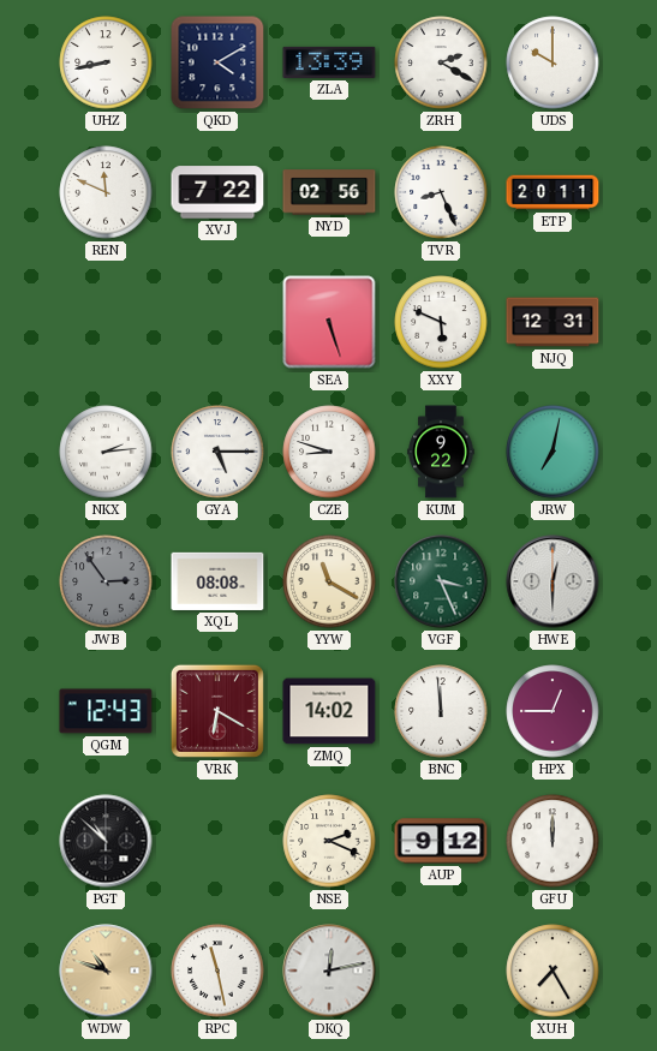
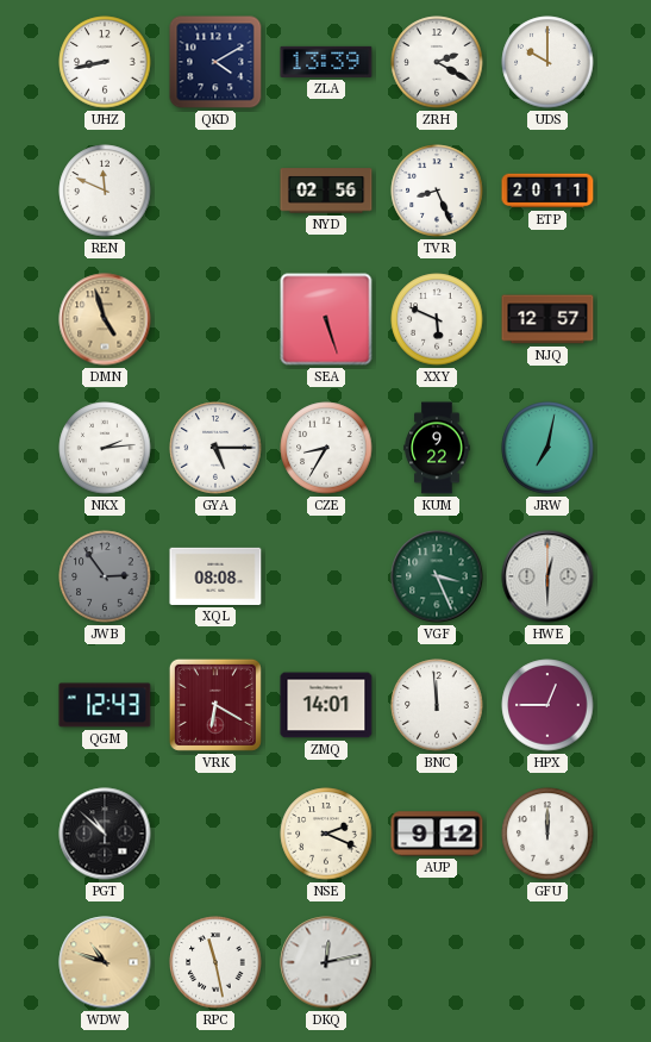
XVJ: 7:22 -> none (217, 192)
DMN: none -> 4:57 (105, 319)
NJQ: 12:31 -> 12:57 (547, 319)
CZE: 8:48 -> 8:35 (326, 448)
YYW: 11:20 -> none (329, 581)
ZMQ: 14:02 -> 14:01 (326, 705)
XUH: 7:25 -> none (553, 971)
